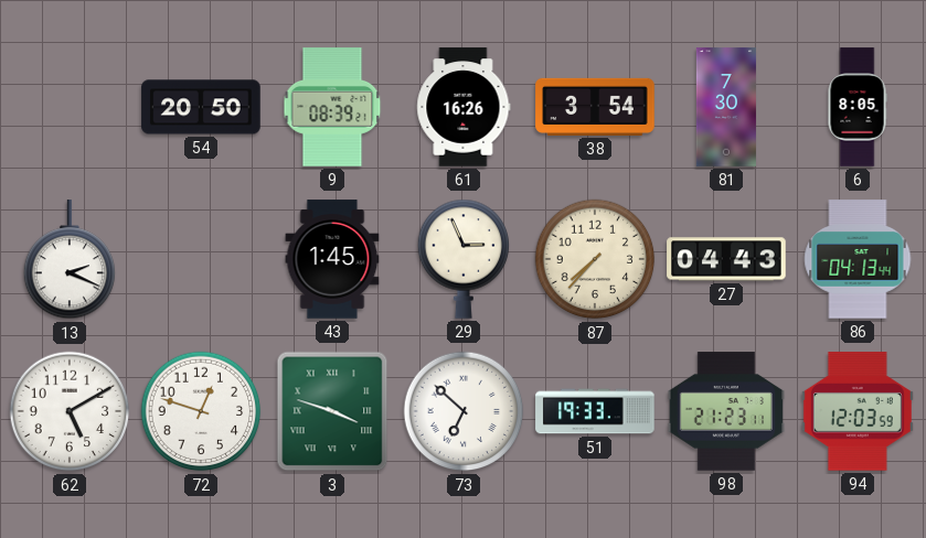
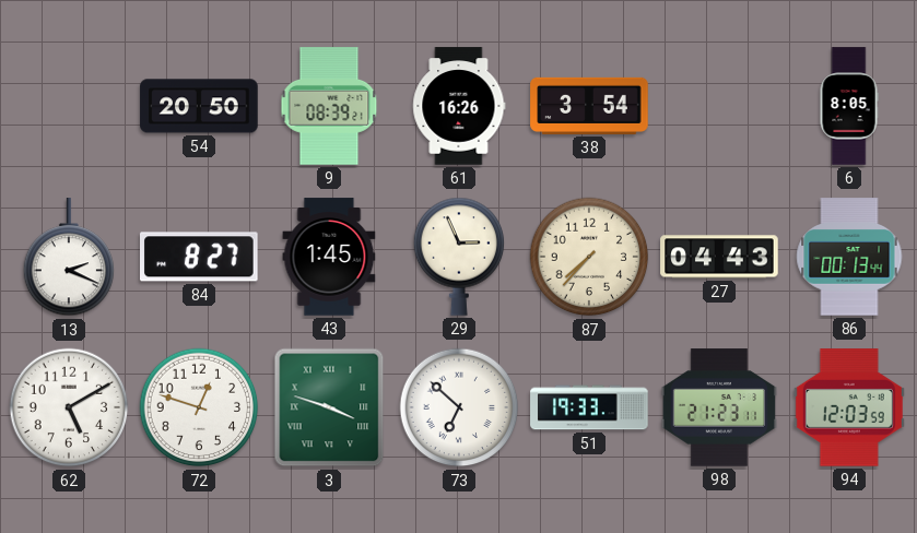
81: 7:30 -> none (726, 107)
84: none -> 8:27 (200, 257)
86: 04:13 -> 00:13 (849, 257)
